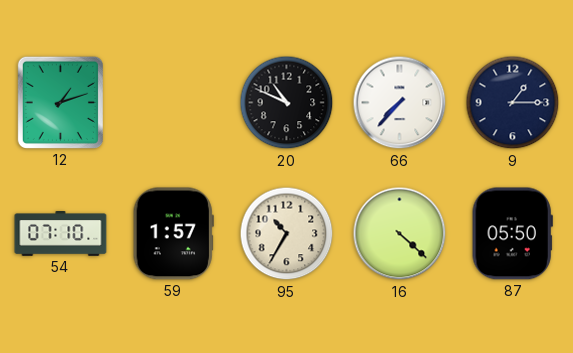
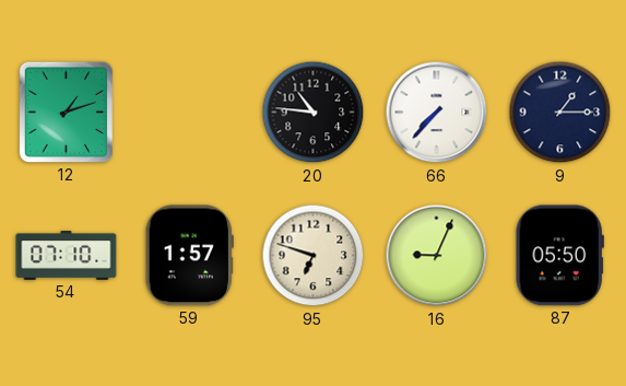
20: 10:49 -> 10:46 (314, 113)
95: 10:35 -> 6:48 (314, 256)
16: 4:22 -> 9:04 (437, 256)
